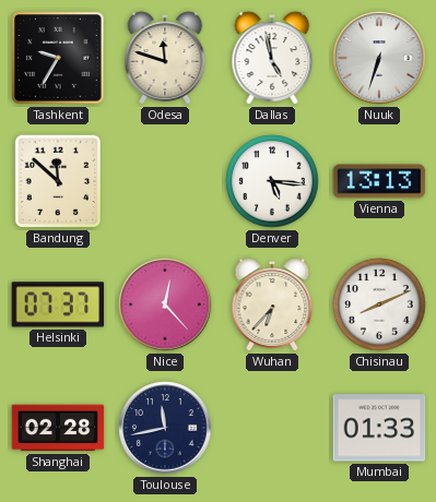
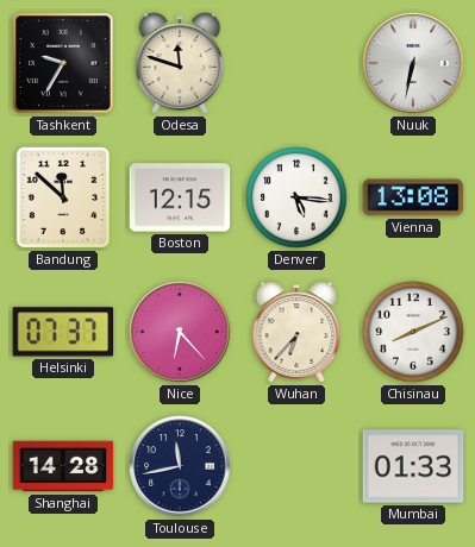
Dallas: 4:58 -> none (272, 58)
Nuuk: 6:33 -> 6:32 (413, 63)
Boston: none -> 12:15 (180, 197)
Vienna: 13:13 -> 13:08 (413, 197)
Nice: 12:23 -> 6:23 (180, 332)
Shanghai: 02:28 -> 14:28 (63, 466)
